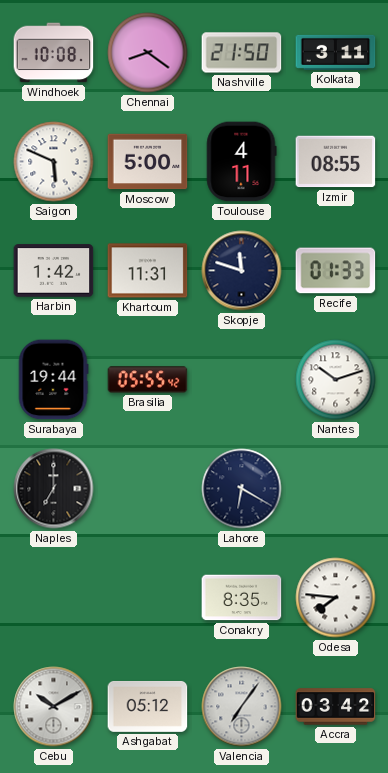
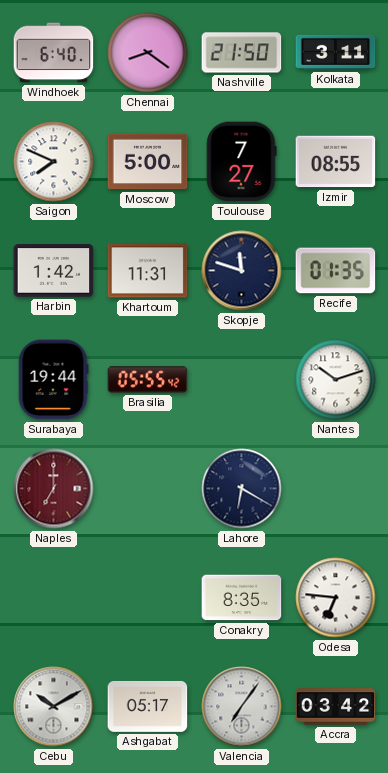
Windhoek: 10:08 -> 6:40 (54, 53)
Saigon: 5:49 -> 7:49 (54, 162)
Toulouse: 4:11 -> 7:27 (242, 162)
Recife: 01:33 -> 01:35 (336, 271)
Naples dial: black -> burgundy (54, 489)
Odesa: 7:46 -> 6:46 (336, 598)
Ashgabat: 05:12 -> 05:17 (148, 706)
